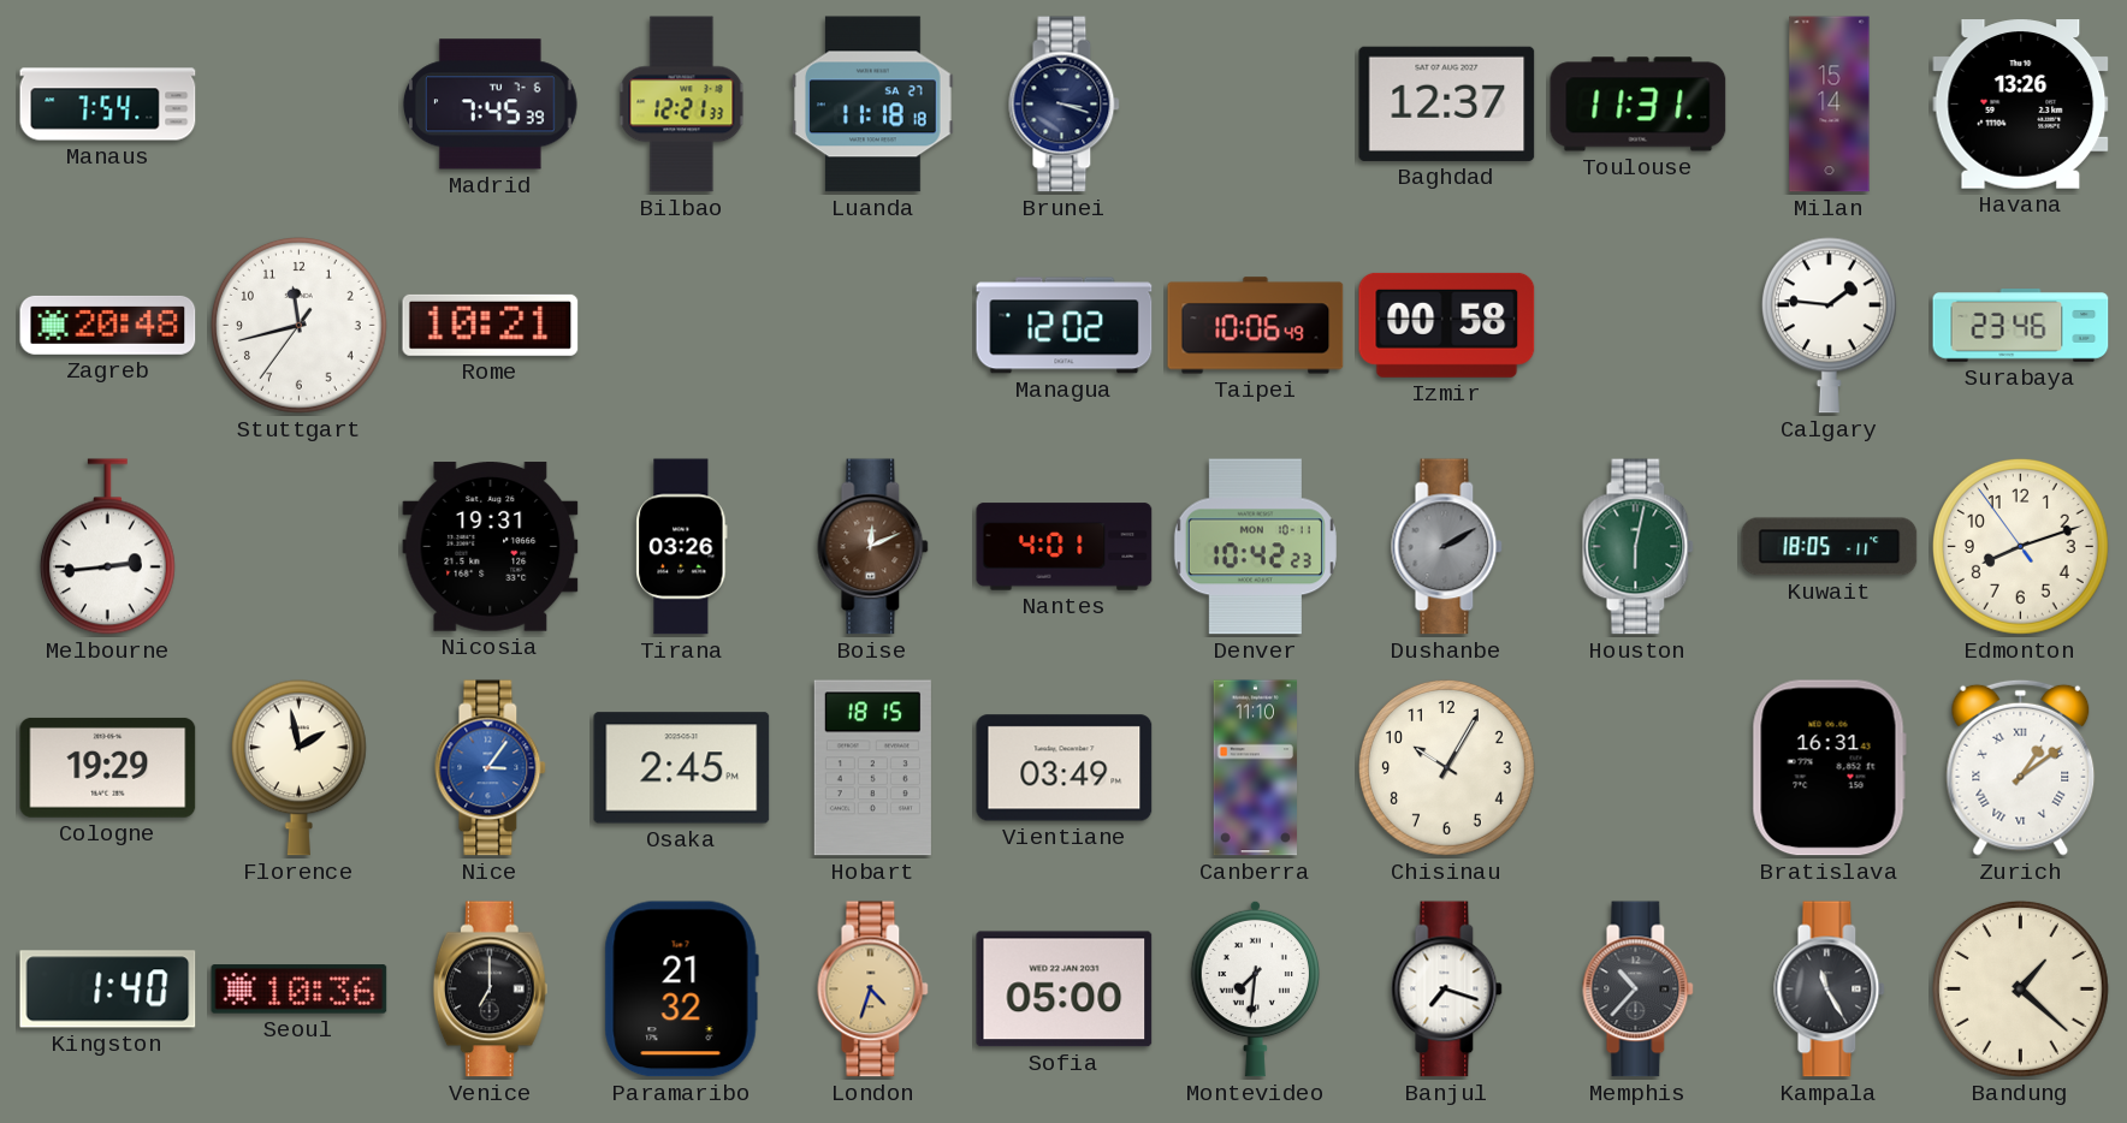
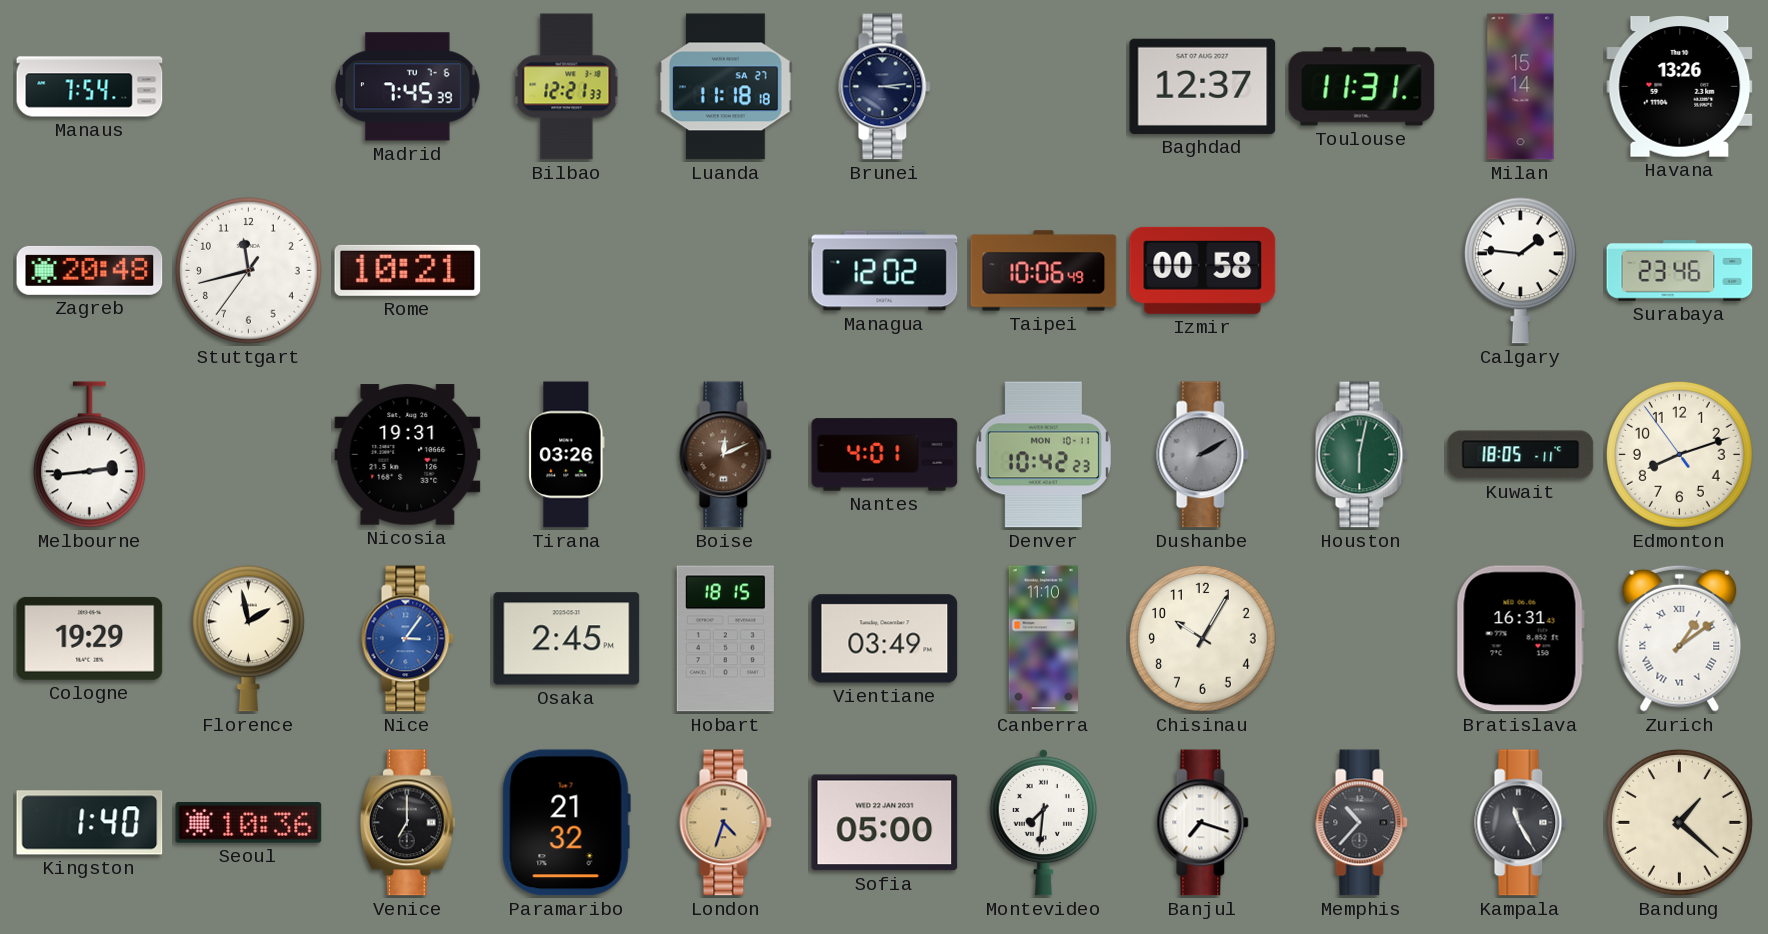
Brunei: 3:18 -> 3:14 (885, 87)
